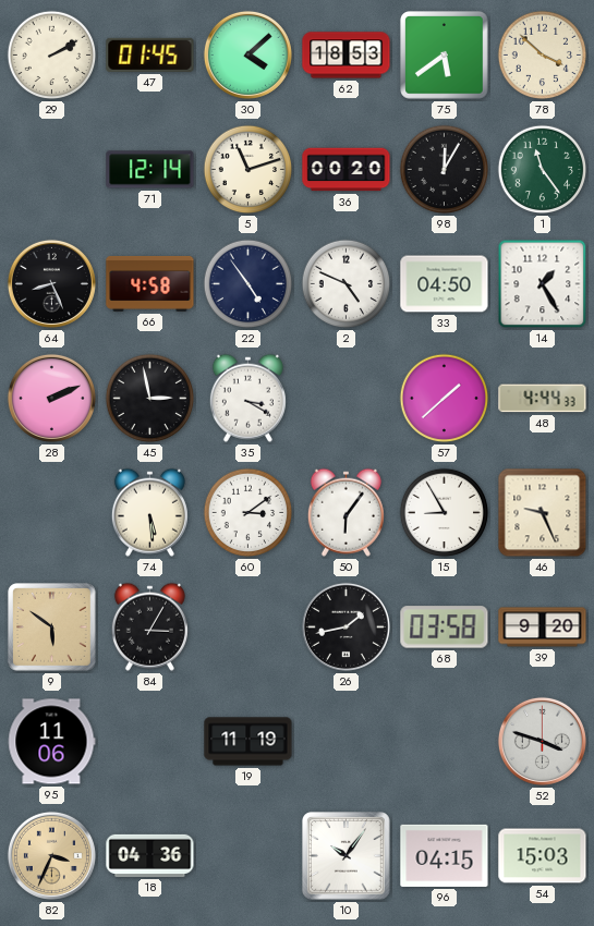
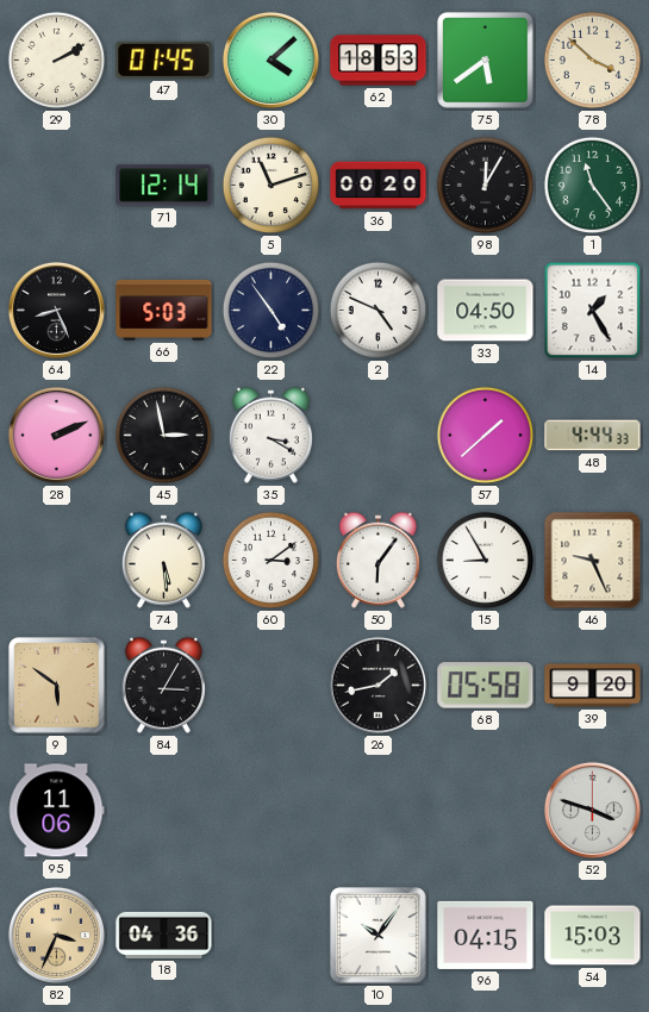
66: 4:58 -> 5:03 (164, 310)
68: 03:58 -> 05:58 (486, 686)
19: 11:19 -> none (248, 742)
